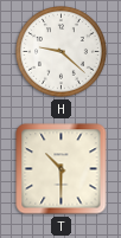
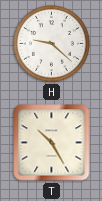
T: 10:30 -> 10:25 (52, 143)
